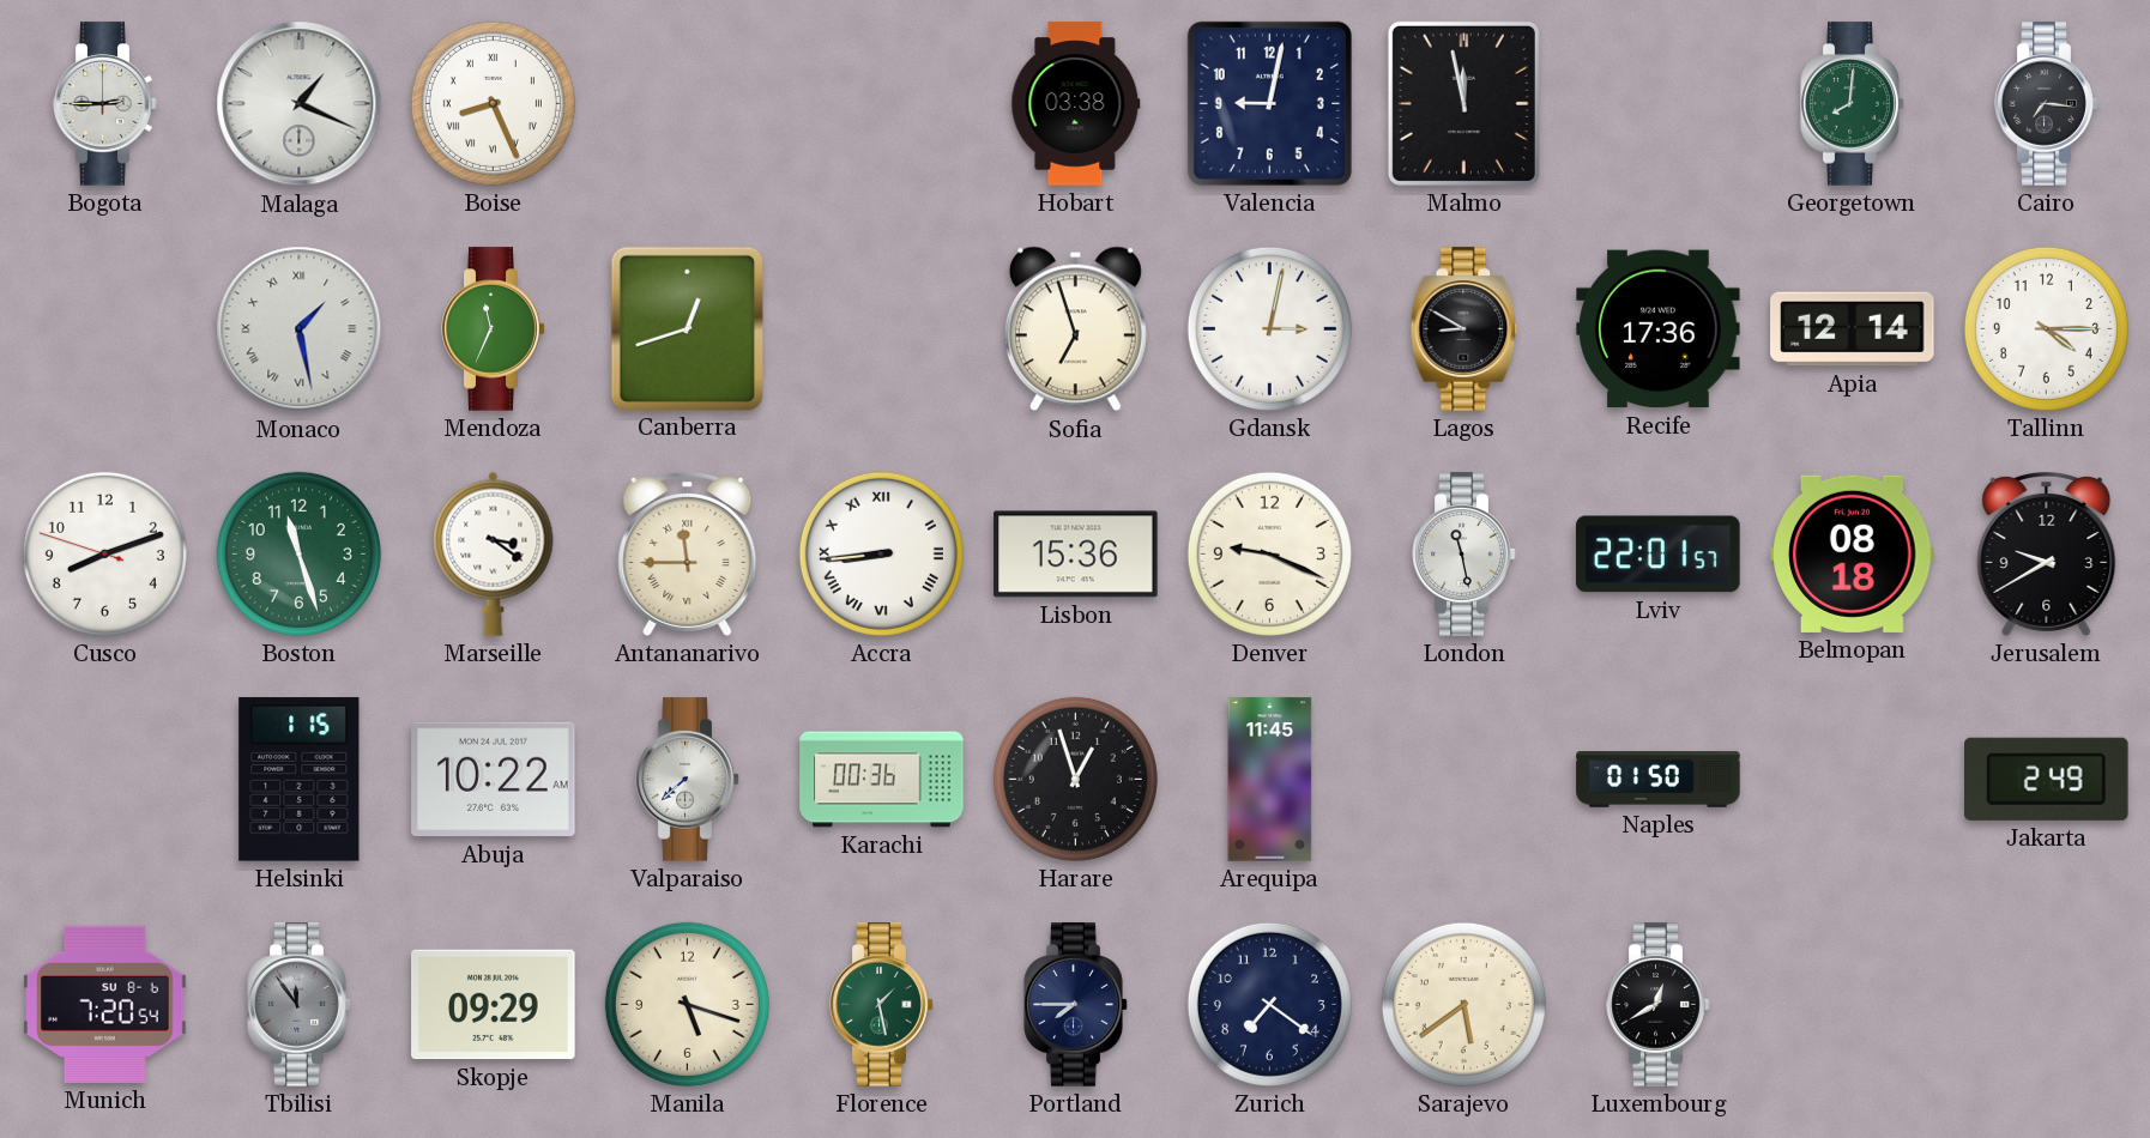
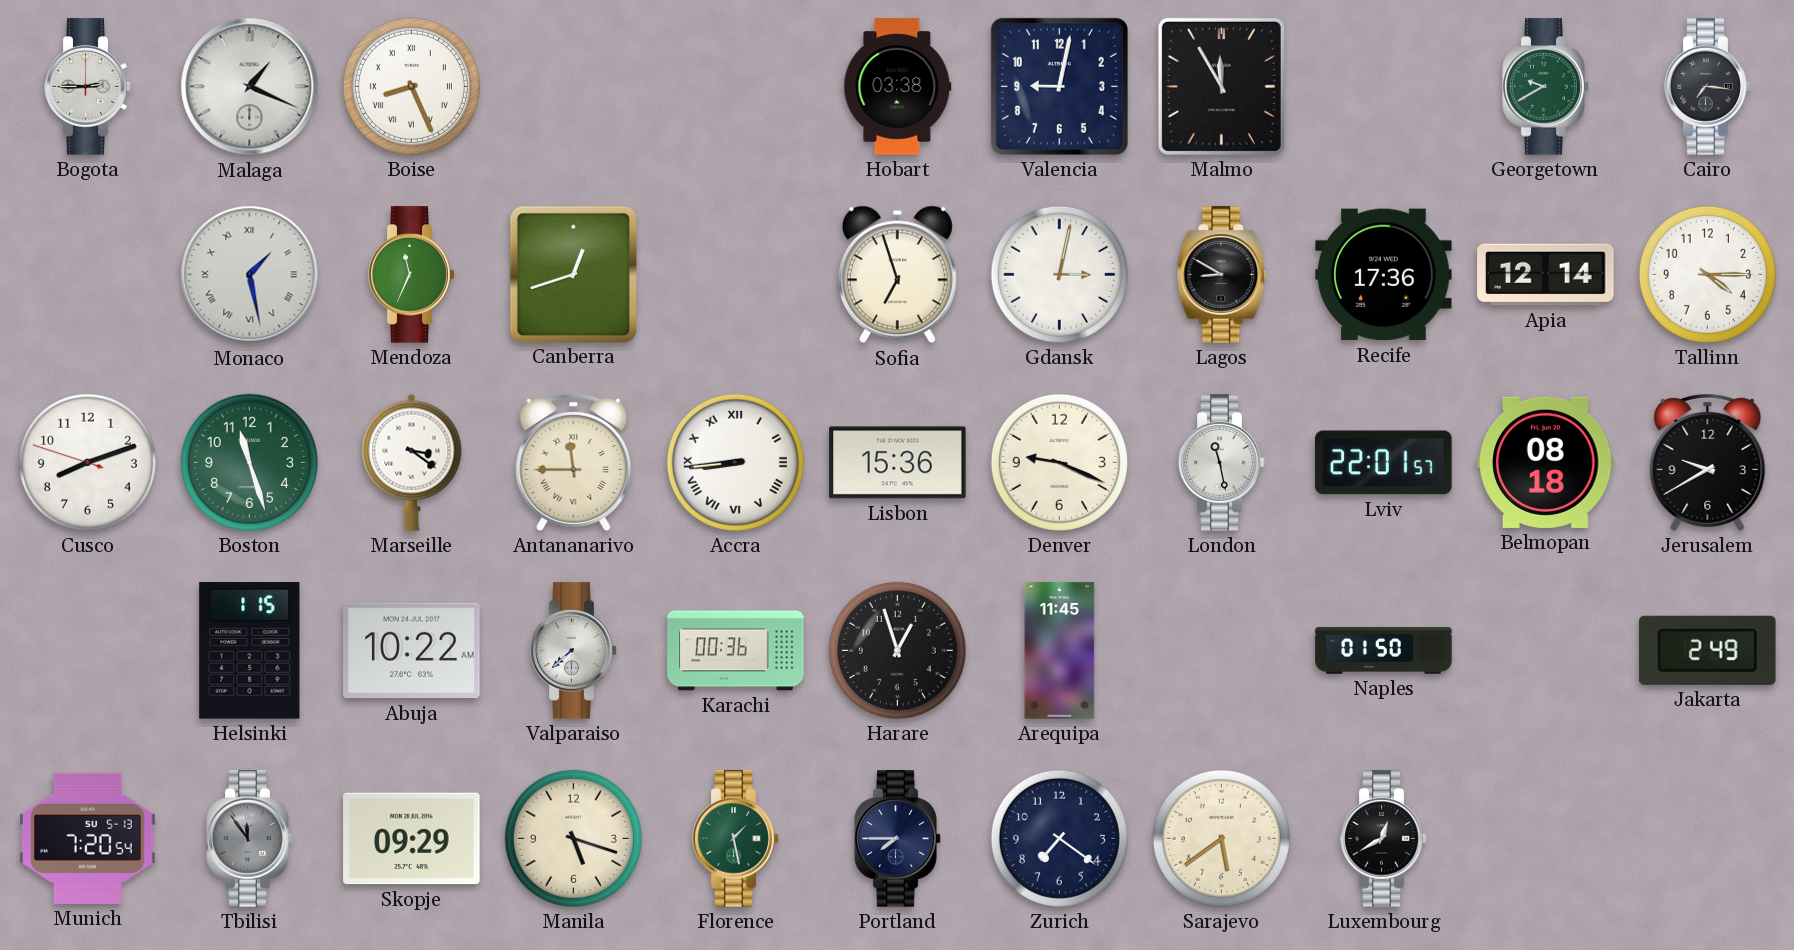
Malmo: 11:58 -> 11:55 (1221, 86)
Georgetown: 8:01 -> 9:40 (1546, 87)
Munich date: SU 8-6 -> SU 5-13 (88, 838)
